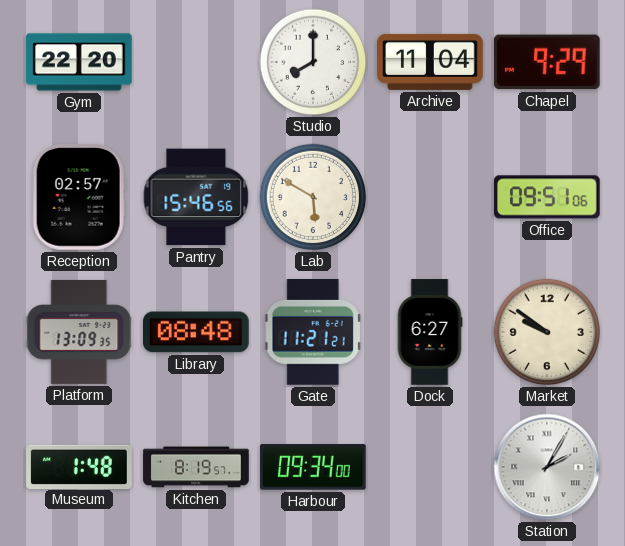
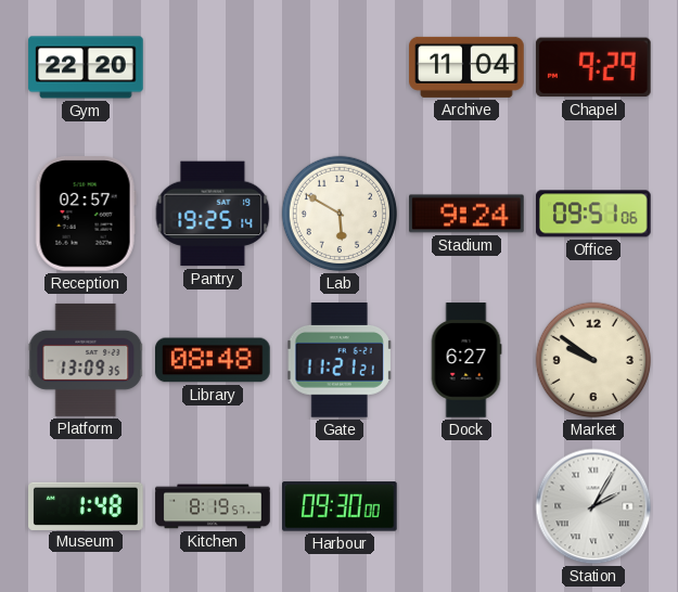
Studio: 8:00 -> none (313, 62)
Pantry: 15:46 -> 19:25 (213, 214)
Stadium: none -> 9:24 (466, 214)
Harbour: 09:34 -> 09:30 (341, 506)
